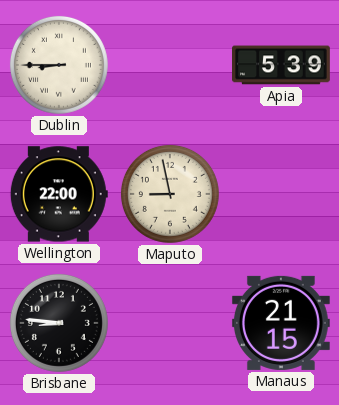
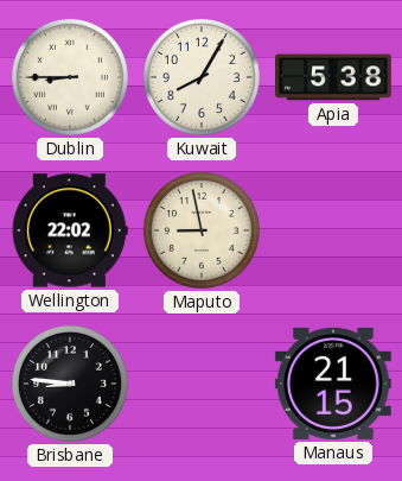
Kuwait: none -> 8:05 (202, 77)
Apia: 5:39 -> 5:38 (334, 77)
Wellington: 22:00 -> 22:02 (70, 230)
